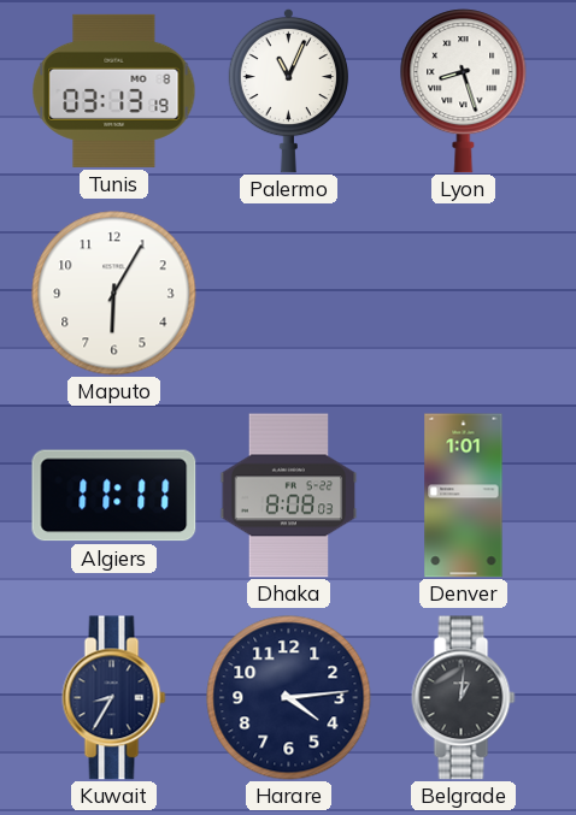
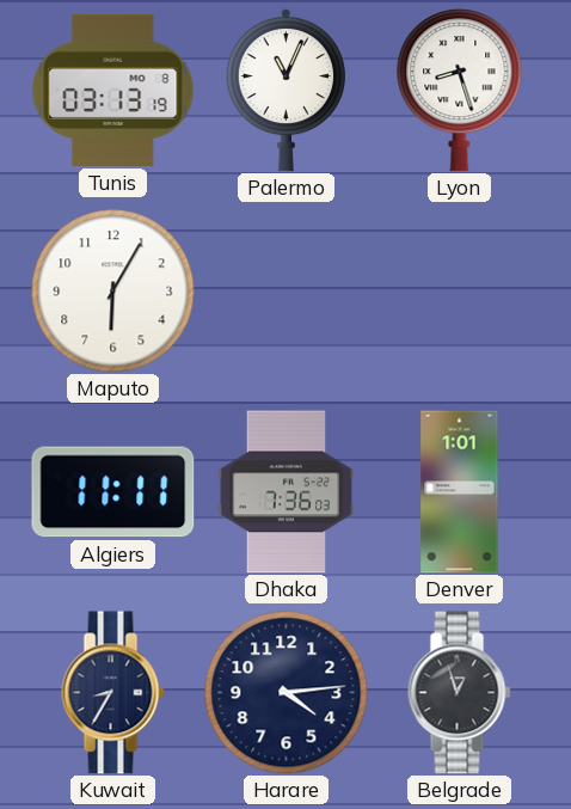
Dhaka: 8:08 -> 7:36 (287, 492)
Belgrade: 1:01 -> 12:57 (460, 693)
